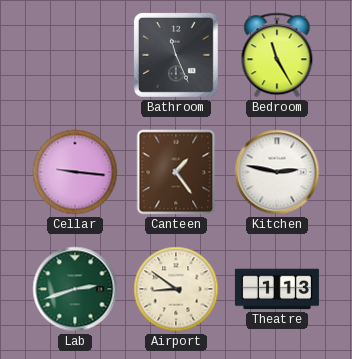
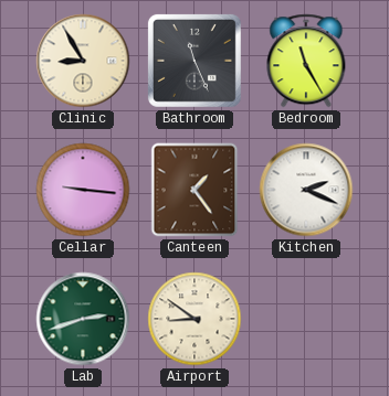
Clinic: none -> 8:55 (83, 61)
Kitchen: 2:47 -> 2:19 (306, 190)
Theatre: 1:13 -> none (277, 289)
